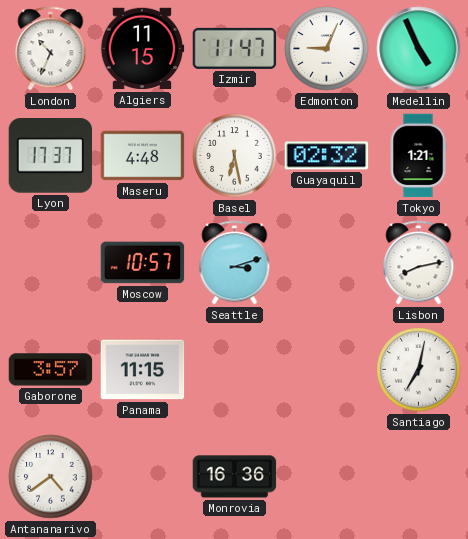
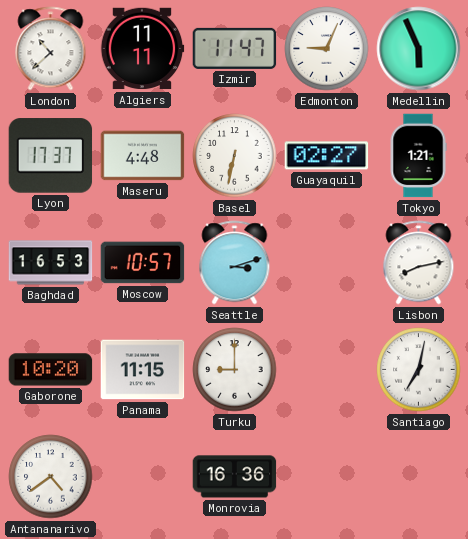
London: 10:34 -> 10:38 (51, 49)
Algiers: 11:15 -> 11:11 (142, 49)
Medellin: 4:56 -> 5:56 (419, 49)
Basel: 6:28 -> 6:32 (235, 156)
Guayaquil: 02:32 -> 02:27 (327, 156)
Baghdad: none -> 16:53 (51, 263)
Gaborone: 3:57 -> 10:20 (51, 370)
Turku: none -> 9:00 (235, 370)
